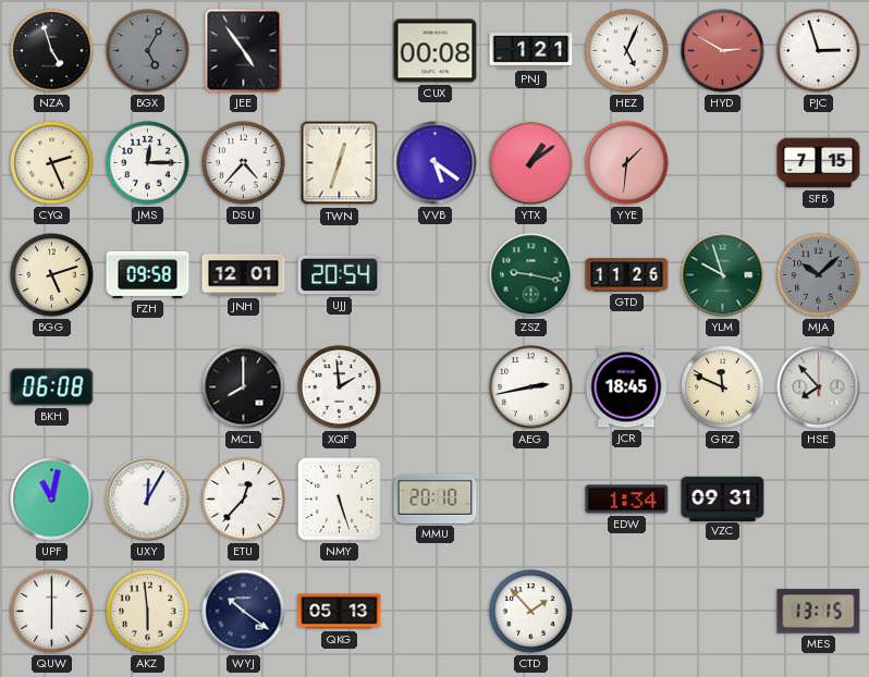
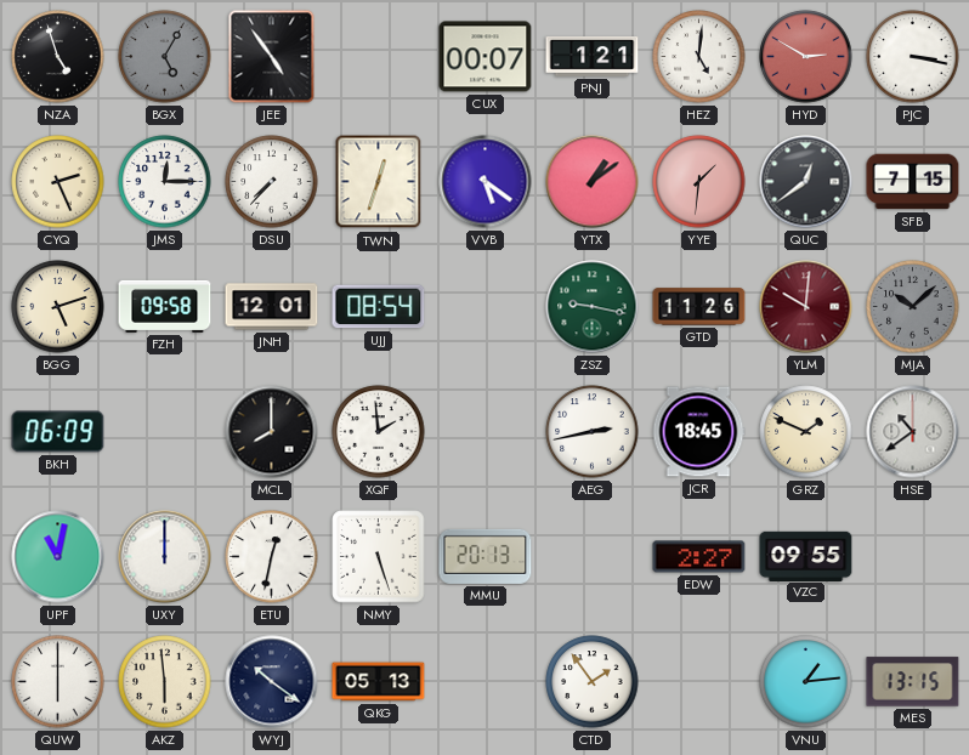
CUX: 00:08 -> 00:07 (486, 57)
HEZ: 5:04 -> 5:01 (699, 57)
PJC: 2:57 -> 3:17 (913, 57)
DSU: 4:37 -> 7:37 (272, 182)
QUC: none -> 12:39 (806, 182)
UJJ: 20:54 -> 08:54 (379, 307)
YLM: 9:57 -> 10:01 (806, 307)
YLM dial: green -> burgundy (806, 307)
BKH: 06:08 -> 06:09 (58, 432)
GRZ: 11:49 -> 1:49 (806, 432)
HSE: 7:53 -> 10:39 (913, 432)
UXY: 12:05 -> 12:00 (165, 557)
ETU: 12:37 -> 12:32 (272, 557)
MMU: 20:10 -> 20:13 (486, 556)
EDW: 1:34 -> 2:27 (699, 557)
VZC: 09:31 -> 09:55 (806, 556)
CTD: 1:53 -> 1:54 (593, 682)
VNU: none -> 1:14 (806, 682)
